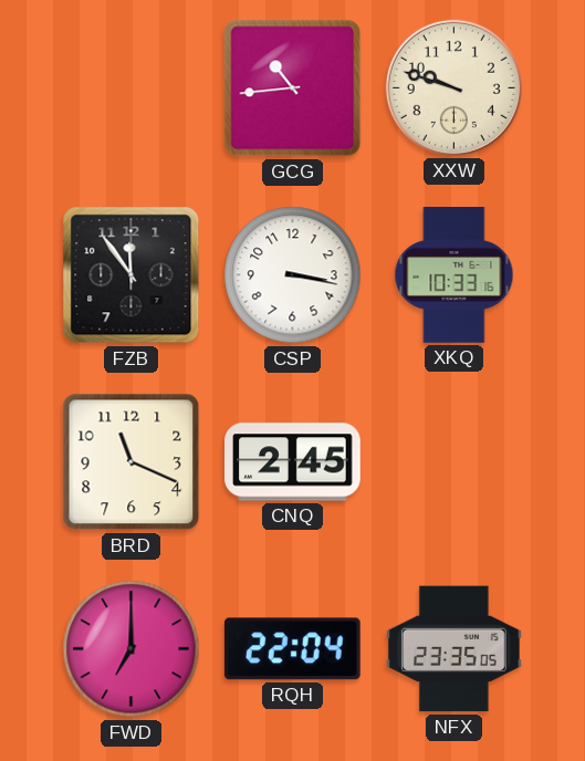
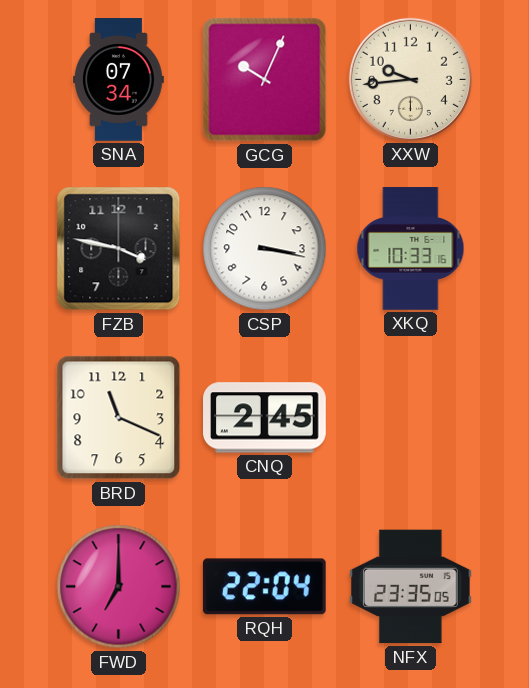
SNA: none -> 07:34 (119, 80)
GCG: 10:44 -> 10:04 (265, 80)
XXW: 9:48 -> 9:44 (410, 79)
FZB: 11:54 -> 3:47 (119, 249)
